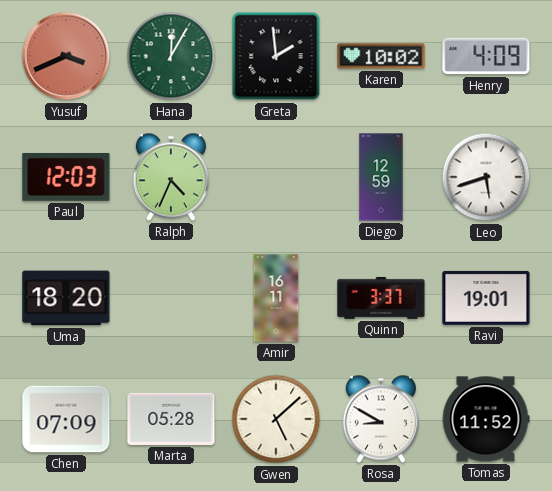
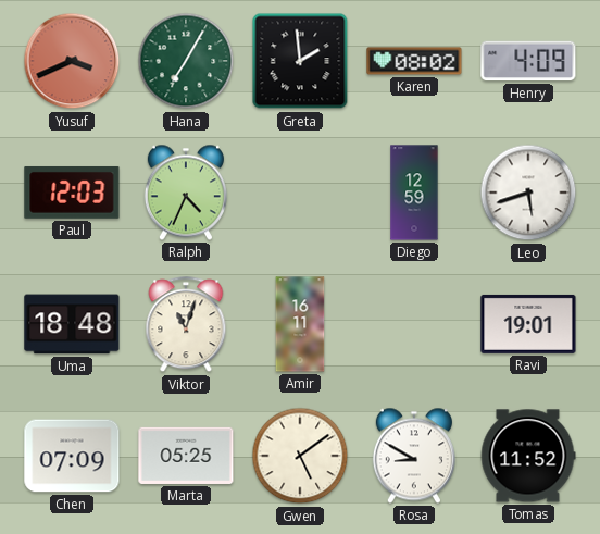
Hana: 12:05 -> 7:05 (186, 61)
Karen: 10:02 -> 08:02 (414, 61)
Uma: 18:20 -> 18:48 (72, 324)
Viktor: none -> 11:03 (186, 325)
Quinn: 3:37 -> none (381, 298)
Marta: 05:28 -> 05:25 (186, 456)
Gwen: 5:08 -> 5:09 (300, 456)
